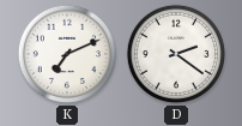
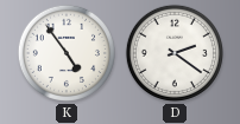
K: 7:11 -> 4:54 (67, 53)
